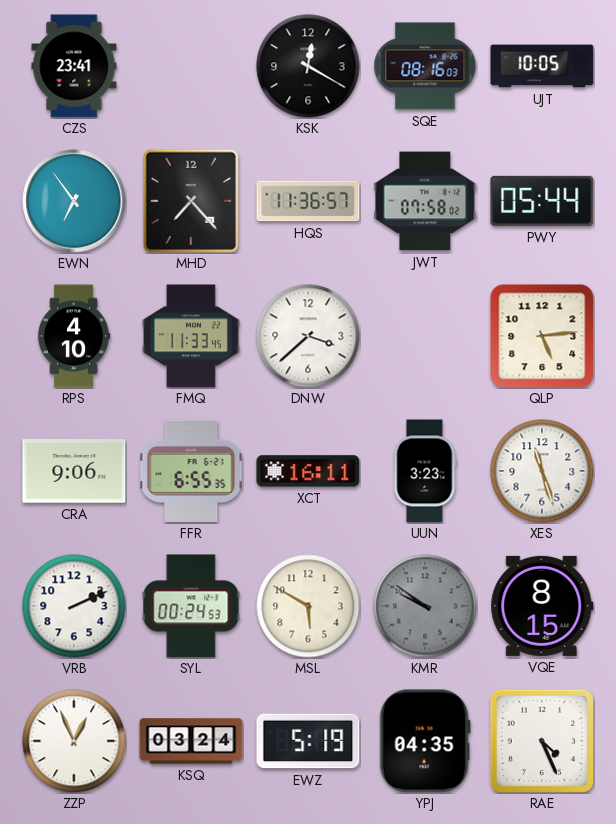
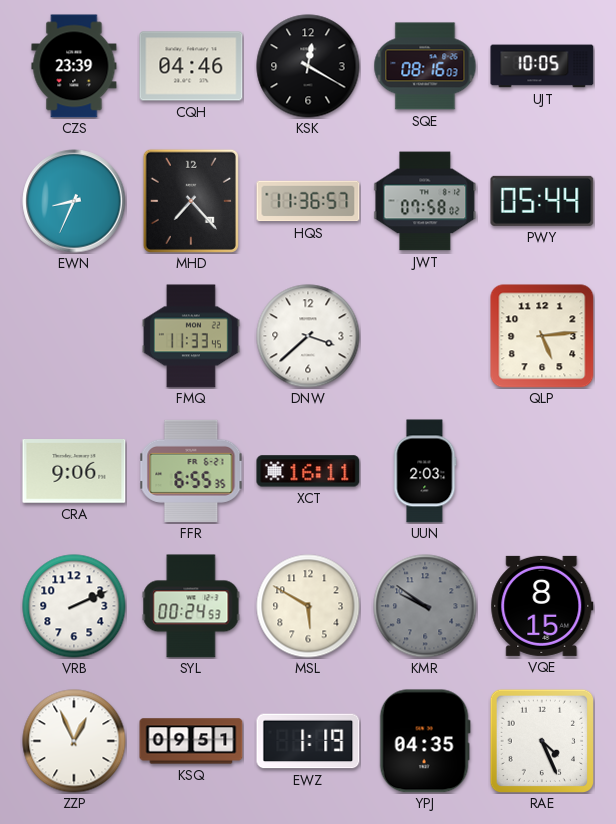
CZS: 23:41 -> 23:39 (74, 66)
CQH: none -> 04:46 (191, 66)
EWN: 6:54 -> 8:34 (74, 201)
RPS: 4:10 -> none (74, 336)
UUN: 3:23 -> 2:03 (425, 471)
XES: 11:27 -> none (542, 471)
KSQ: 03:24 -> 09:51 (191, 741)
EWZ: 5:19 -> 1:19 (308, 741)
